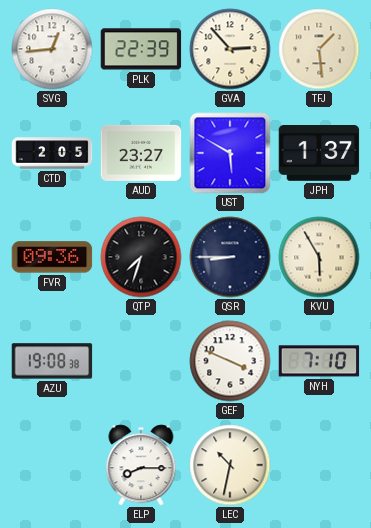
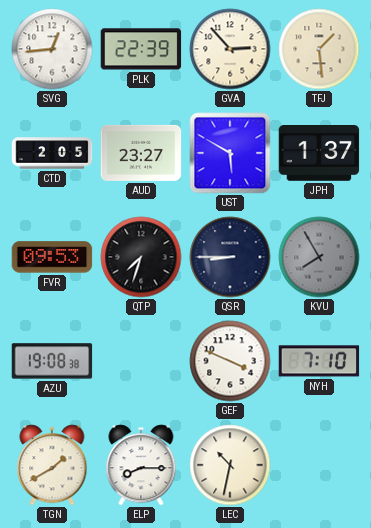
FVR: 09:36 -> 09:53 (52, 257)
KVU: 5:55 -> 7:55 (319, 257)
KVU dial: cream -> grey (319, 257)
TGN: none -> 1:40 (52, 465)
